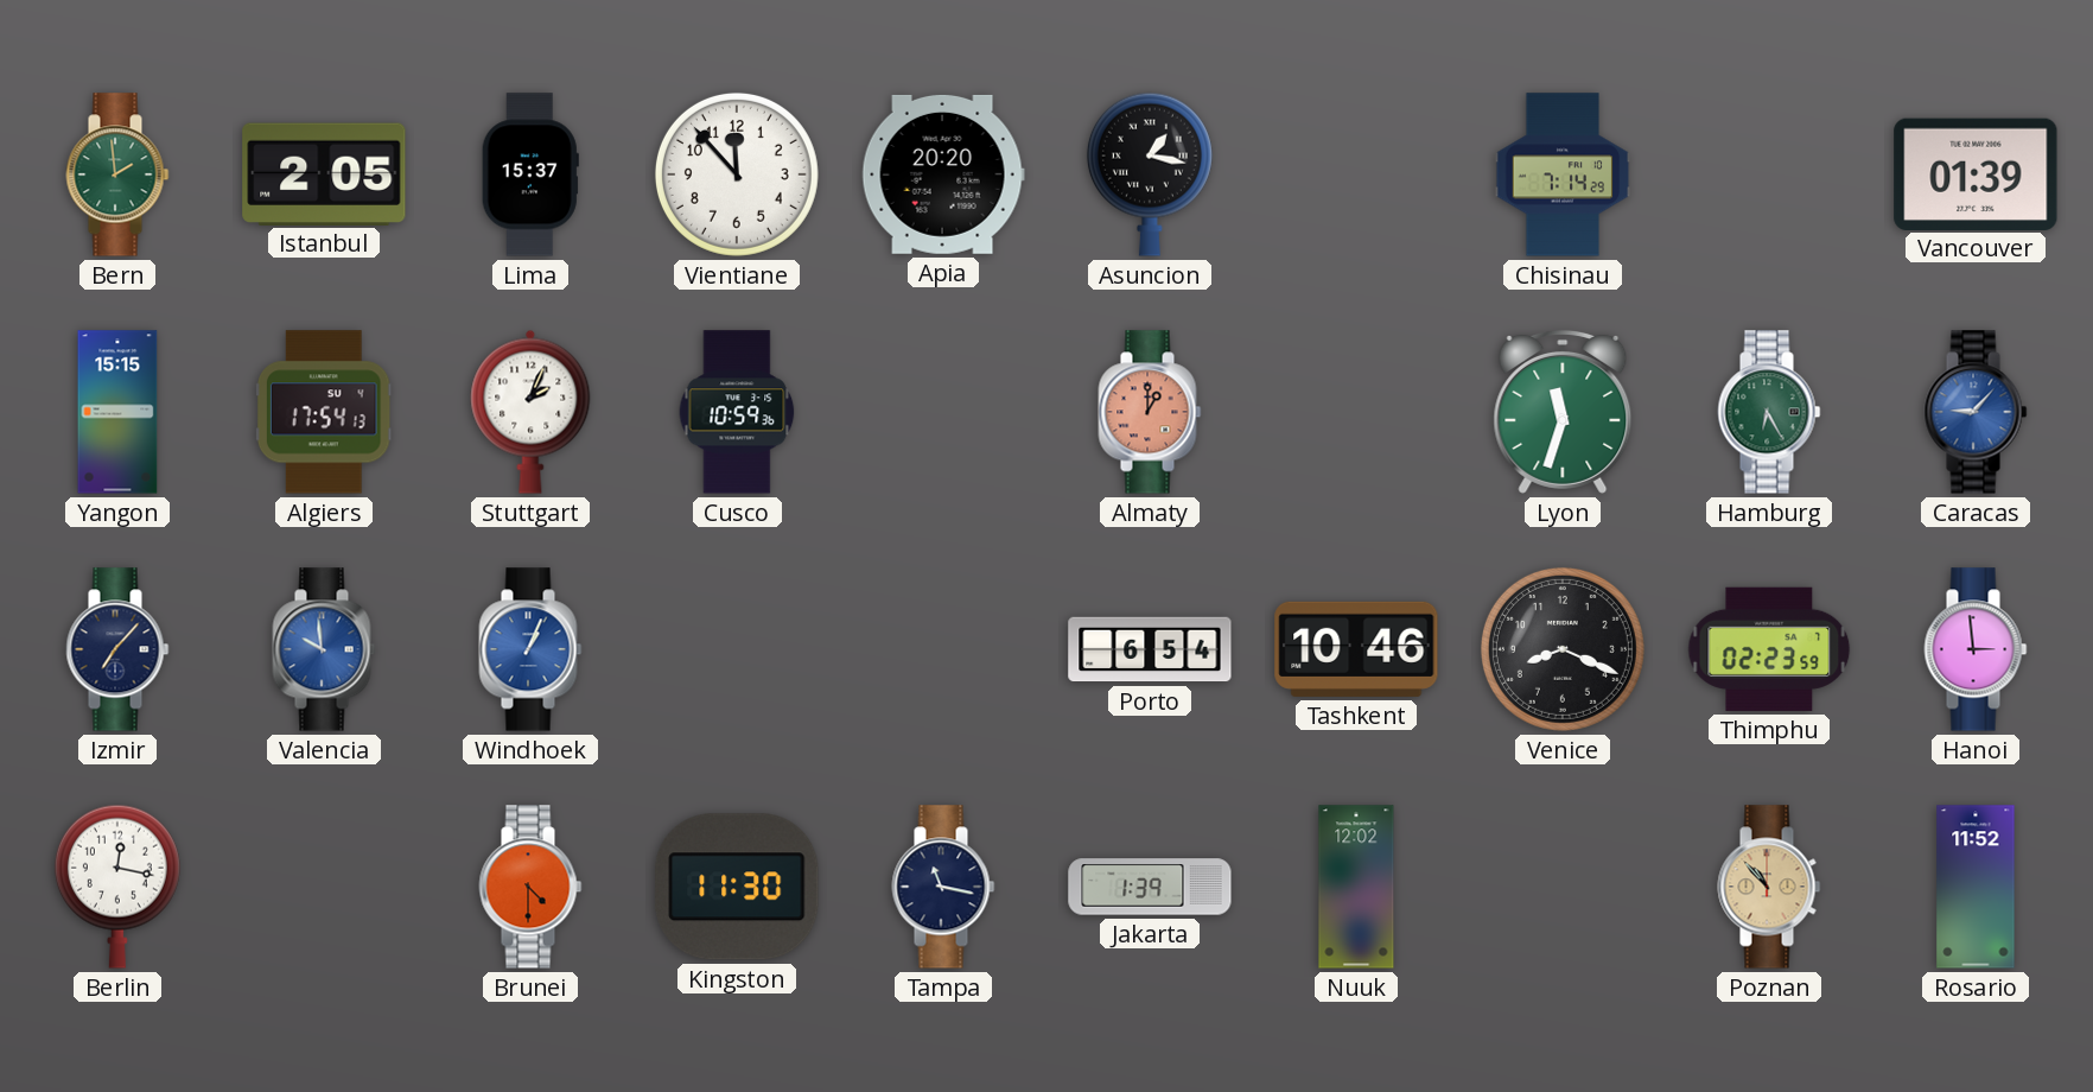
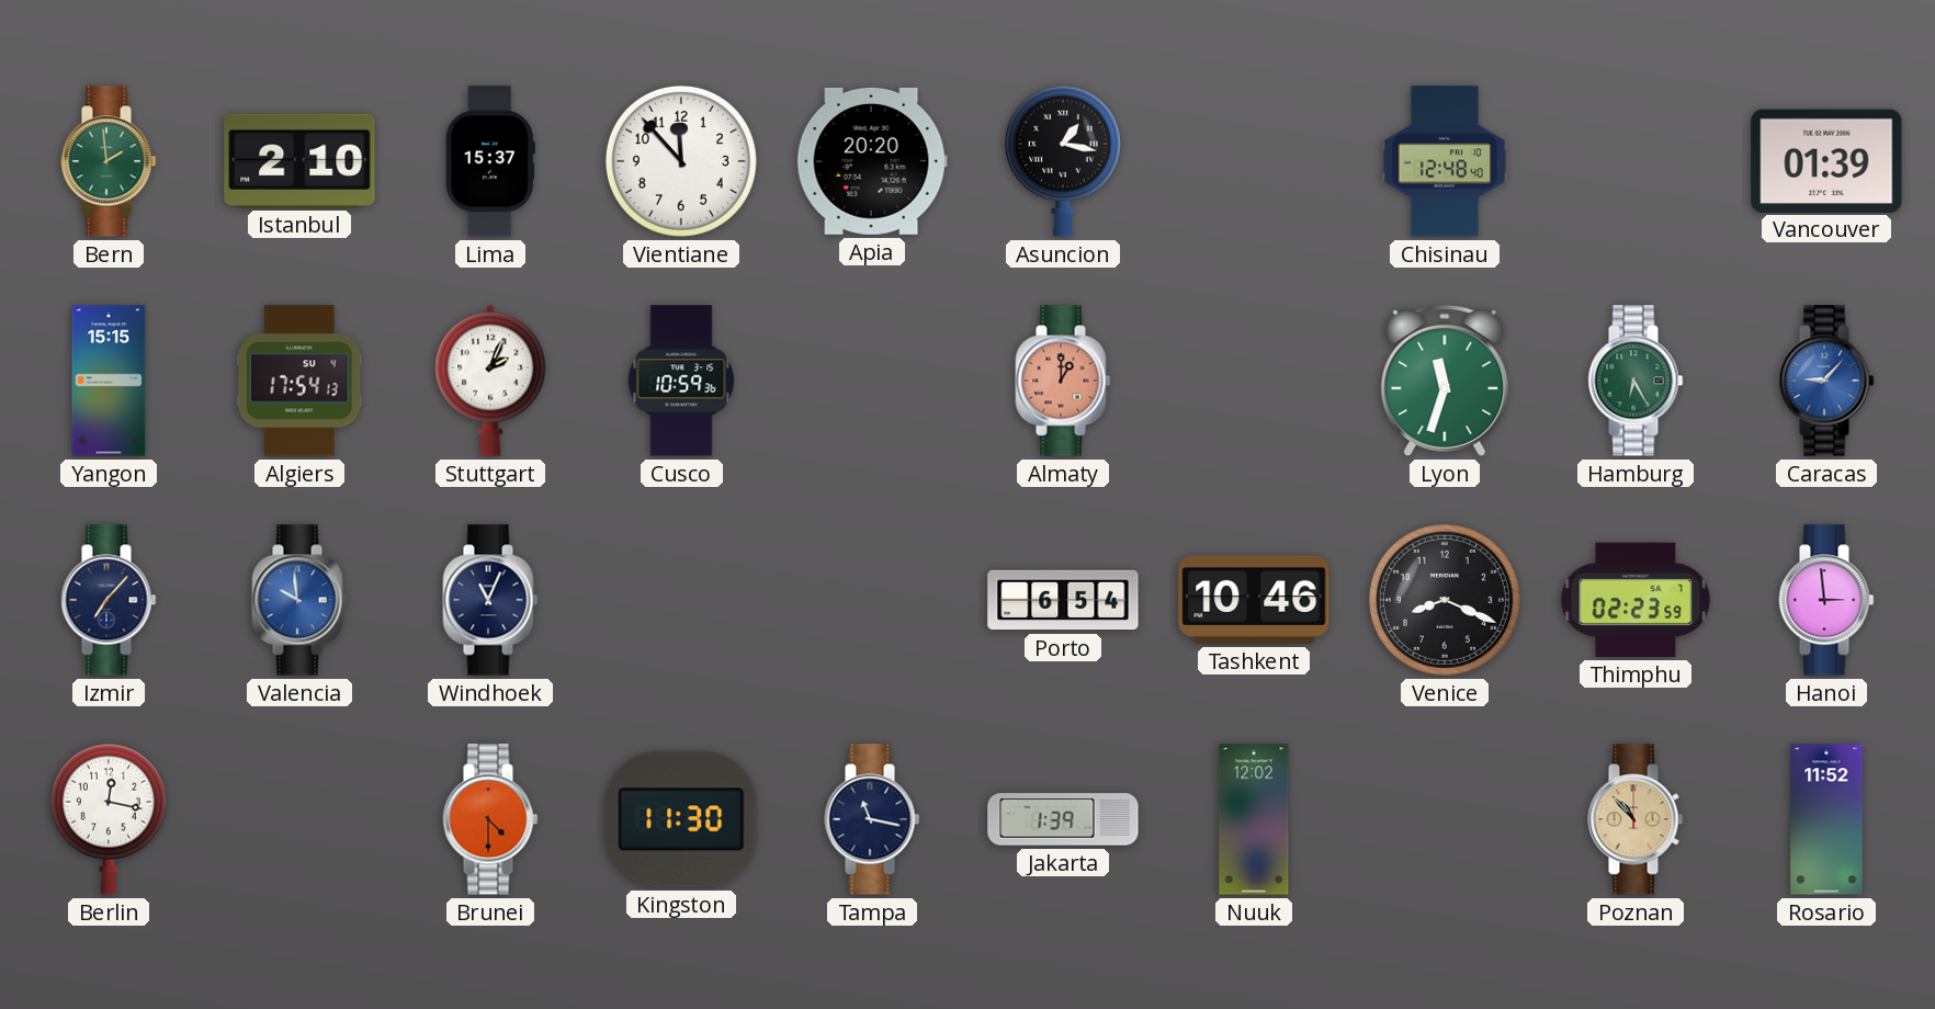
Istanbul: 2:05 -> 2:10 (299, 160)
Chisinau: 7:14 -> 12:48 (1445, 161)
Windhoek: 1:04 -> 11:04 (490, 600)
Windhoek dial: blue -> navy (490, 600)
